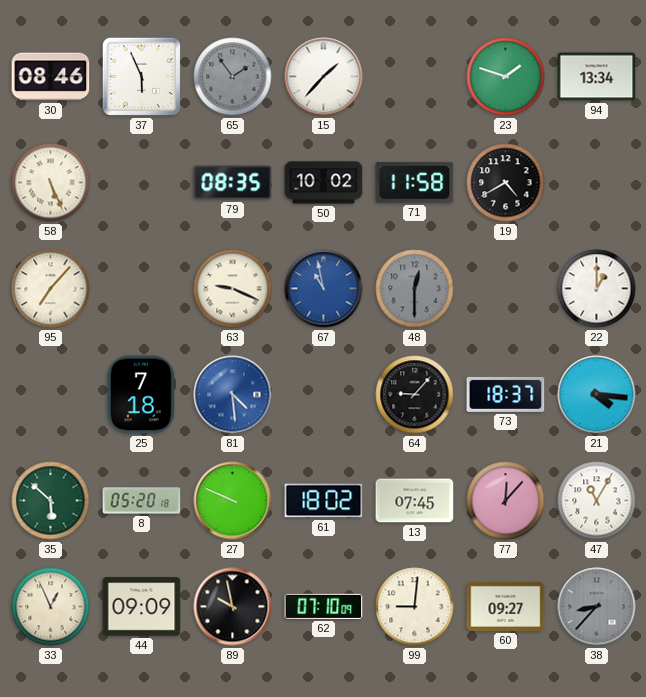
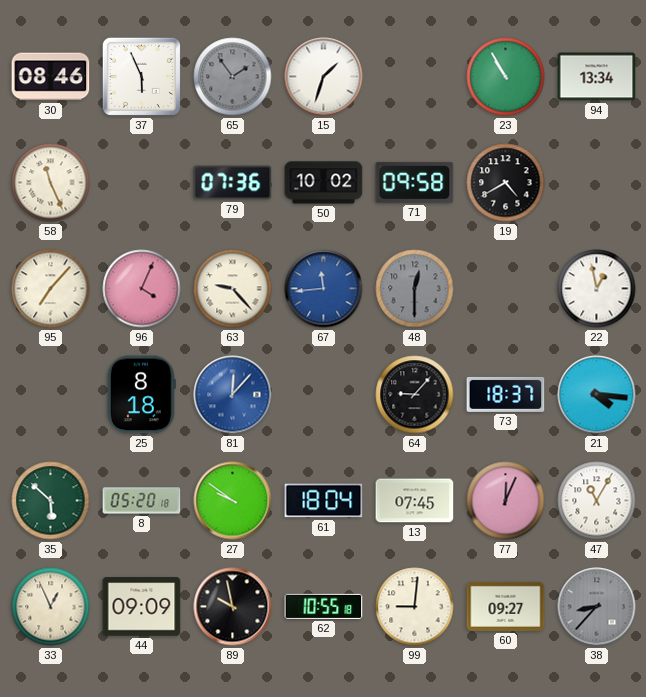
15: 1:37 -> 1:33 (324, 77)
23: 1:48 -> 10:55 (506, 77)
58: 5:26 -> 11:26 (51, 183)
79: 08:35 -> 07:36 (233, 183)
71: 11:58 -> 09:58 (415, 182)
96: none -> 4:04 (142, 289)
63: 9:19 -> 9:23 (233, 289)
67: 10:58 -> 11:44 (324, 289)
22: 1:00 -> 12:58 (597, 289)
25: 7:18 -> 8:18 (141, 395)
81: 4:29 -> 12:07 (233, 395)
27: 9:49 -> 9:51 (233, 501)
61: 18:02 -> 18:04 (324, 501)
77: 12:07 -> 12:04 (506, 501)
62: 07:10 -> 10:55 (324, 606)
